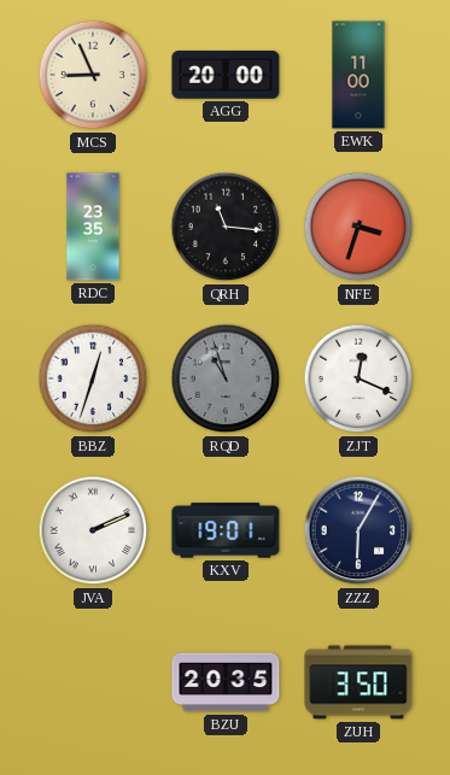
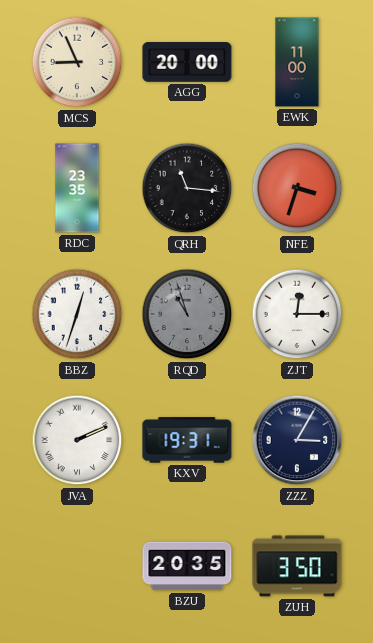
ZJT: 12:19 -> 12:15 (297, 314)
KXV: 19:01 -> 19:31 (187, 440)
ZZZ: 6:05 -> 3:05 (297, 440)
